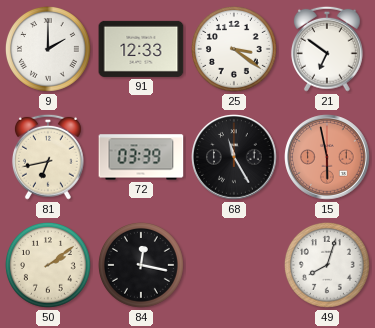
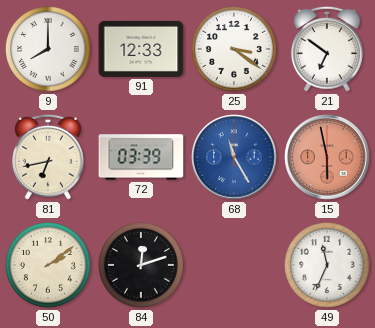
9: 2:00 -> 8:00 (48, 49)
68 dial: black -> blue (234, 157)
84: 12:17 -> 12:12 (141, 265)
49: 8:03 -> 11:34 (327, 265)
